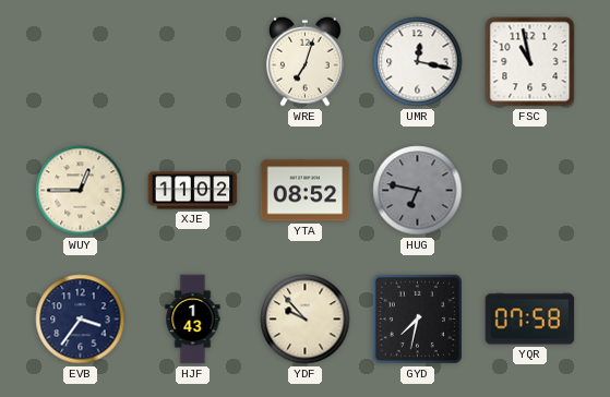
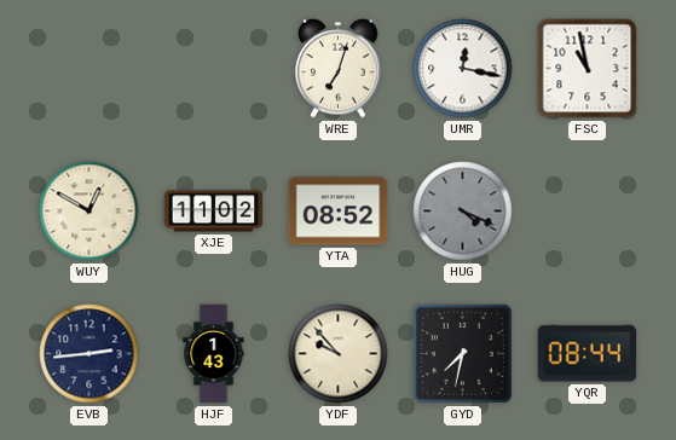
WUY: 12:45 -> 12:50 (89, 212)
HUG: 6:47 -> 4:19 (463, 212)
EVB: 3:36 -> 2:44 (89, 354)
YQR: 07:58 -> 08:44 (588, 354)
